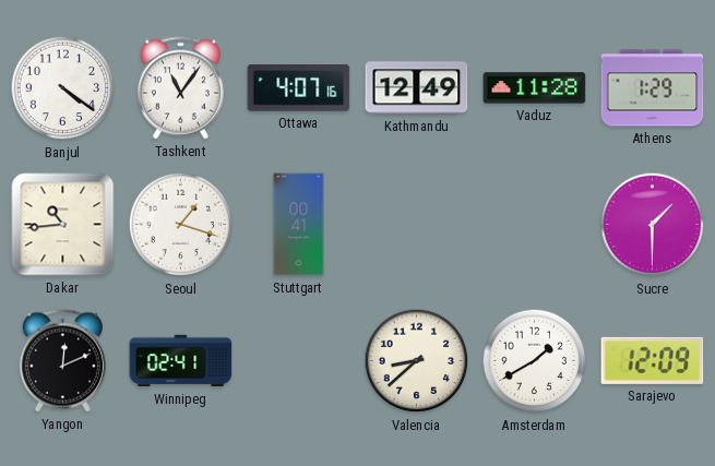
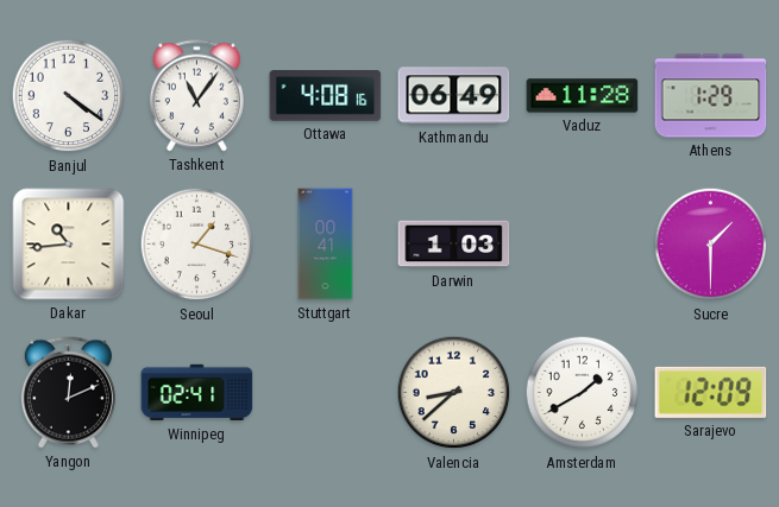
Ottawa: 4:07 -> 4:08 (326, 96)
Kathmandu: 12:49 -> 06:49 (454, 96)
Darwin: none -> 1:03 (454, 245)
